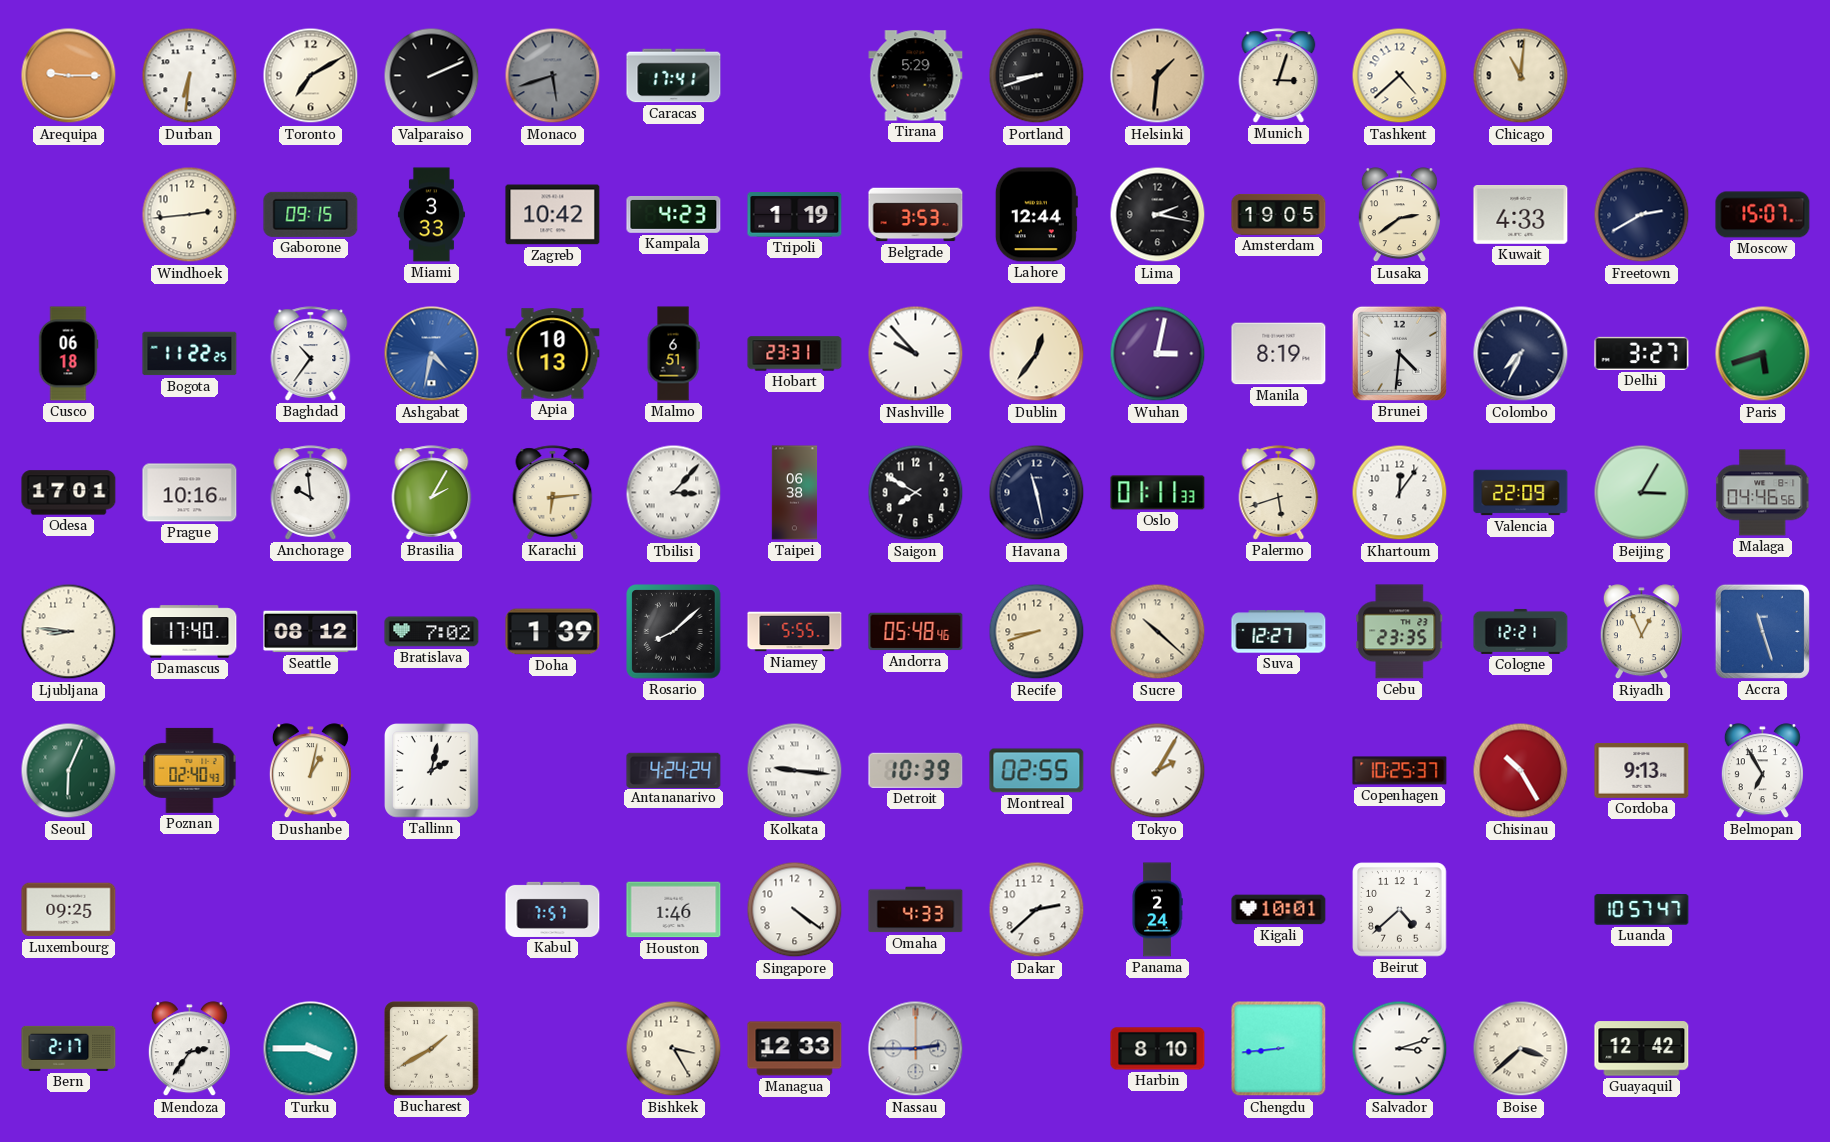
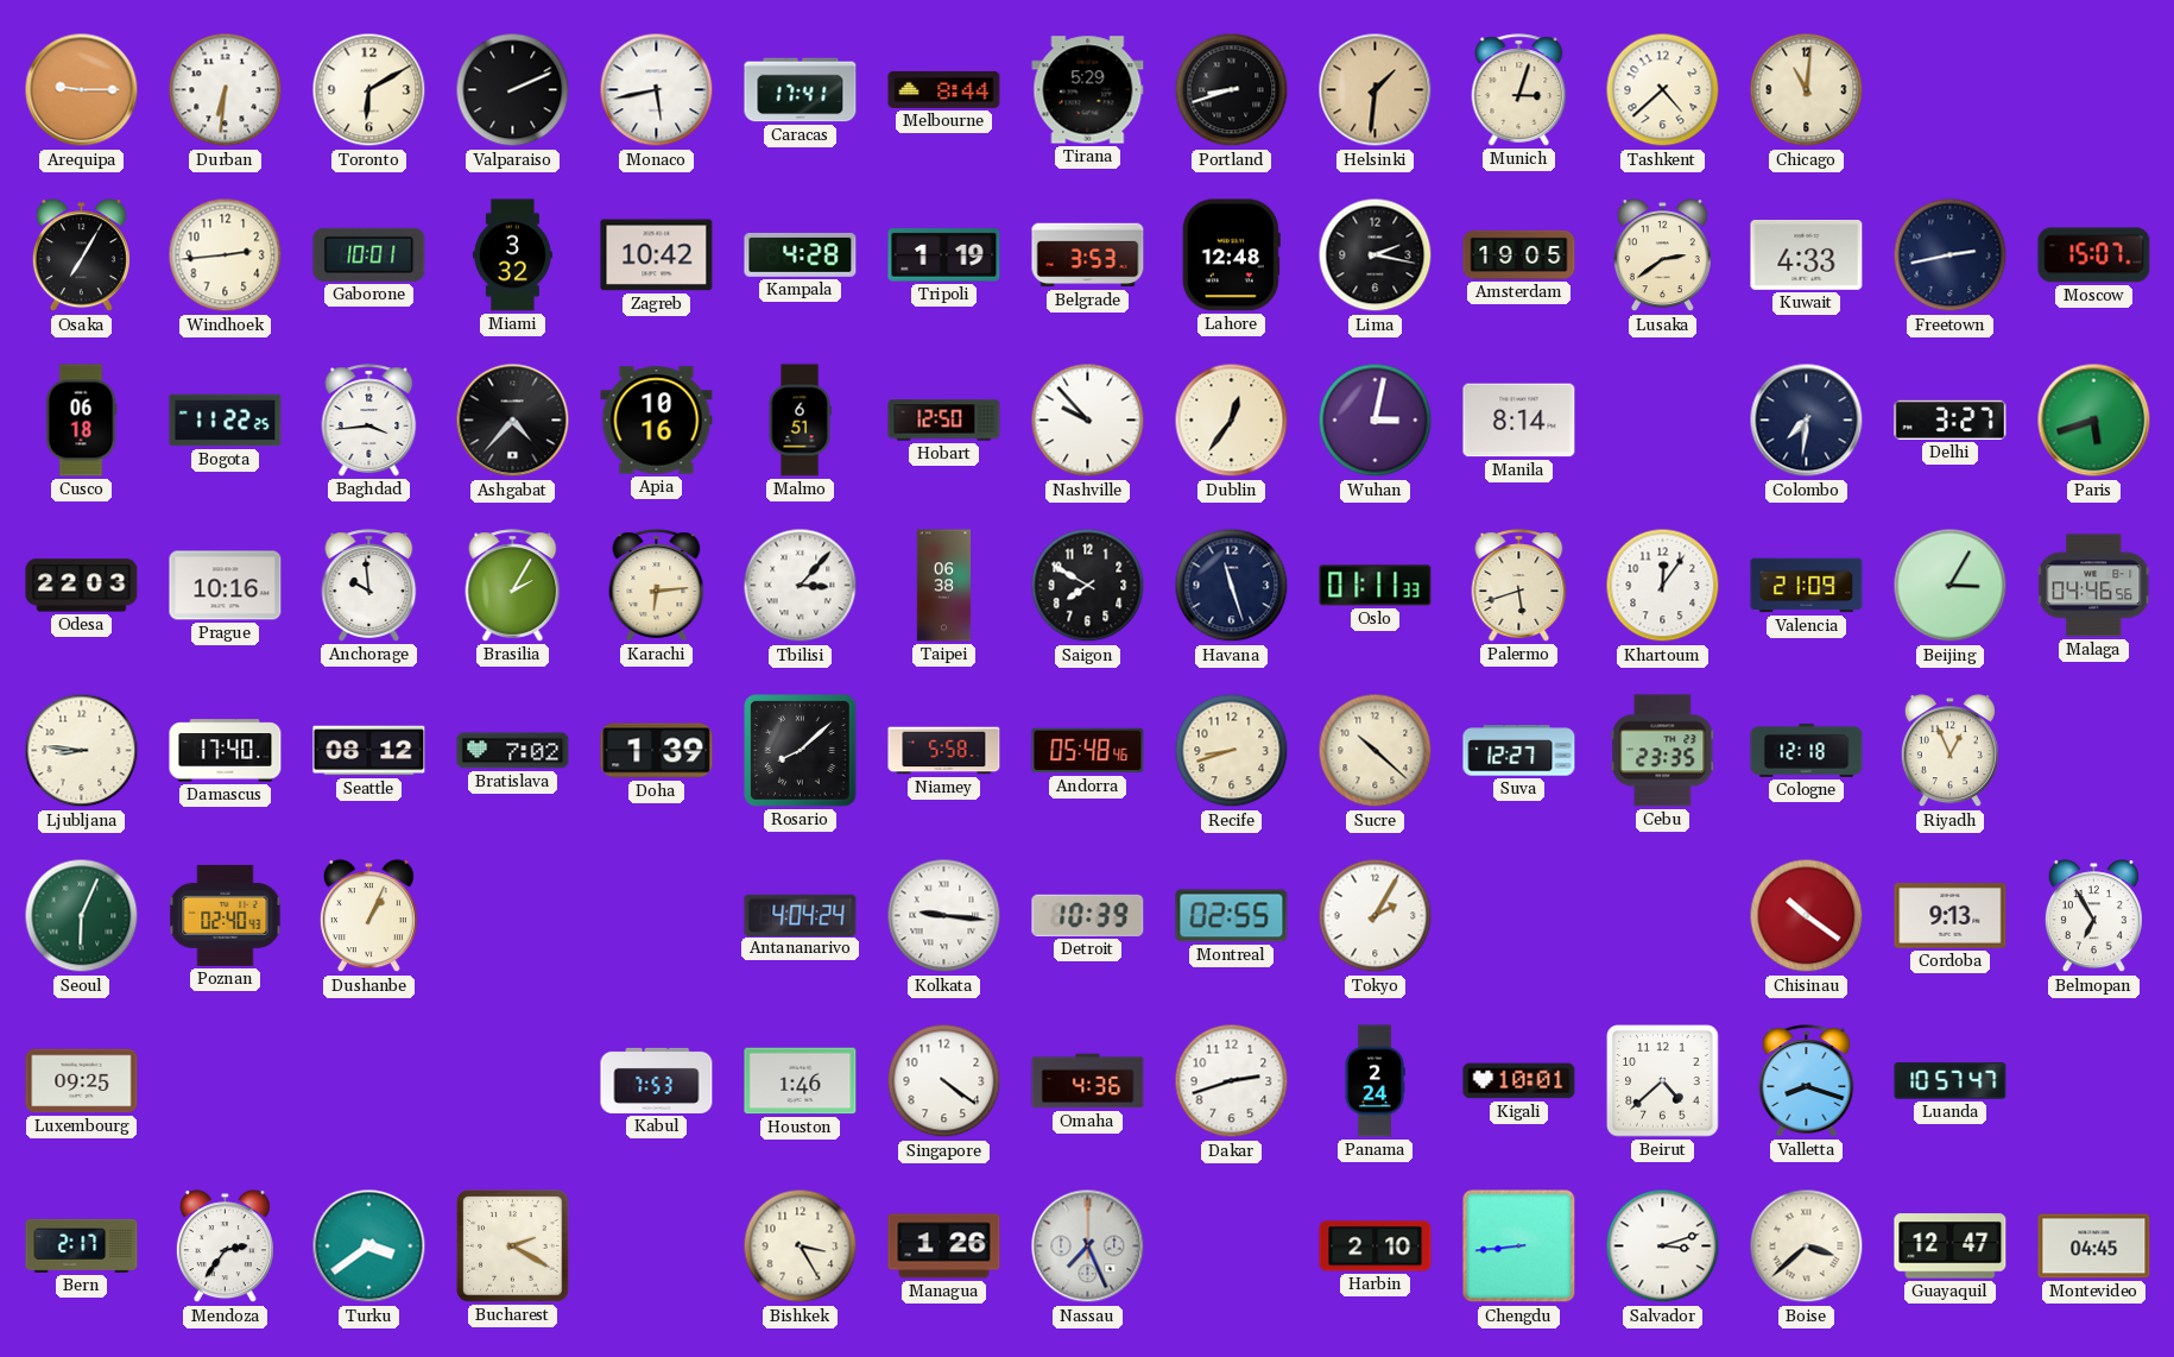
Toronto: 7:10 -> 6:10 (369, 90)
Monaco: 5:42 -> 5:43 (657, 90)
Monaco dial: grey -> white (657, 90)
Melbourne: none -> 8:44 (944, 89)
Osaka: none -> 7:05 (81, 255)
Gaborone: 09:15 -> 10:01 (369, 254)
Miami: 3:33 -> 3:32 (512, 255)
Kampala: 4:23 -> 4:28 (801, 254)
Lahore: 12:44 -> 12:48 (1231, 255)
Freetown: 2:40 -> 2:43 (1951, 255)
Baghdad: 10:36 -> 3:44 (369, 421)
Ashgabat: 4:32 -> 4:37 (513, 421)
Ashgabat dial: blue -> black (513, 421)
Apia: 10:13 -> 10:16 (657, 421)
Hobart: 23:31 -> 12:50 (944, 421)
Manila: 8:19 -> 8:14 (1519, 421)
Brunei: 4:31 -> none (1399, 353)
Colombo: 7:34 -> 7:31 (1807, 421)
Odesa: 17:01 -> 22:03 (82, 586)
Havana: 11:28 -> 11:27 (1232, 586)
Valencia: 22:09 -> 21:09 (1807, 586)
Niamey: 5:55 -> 5:58 (944, 751)
Cologne: 12:21 -> 12:18 (1807, 750)
Accra: 11:27 -> none (1762, 631)
Dushanbe: 1:02 -> 1:04 (368, 916)
Tallinn: 2:02 -> none (432, 771)
Antananarivo: 4:24 -> 4:04 (801, 915)
Copenhagen: 10:25 -> none (1400, 771)
Chisinau: 10:25 -> 10:21 (1807, 916)
Kabul: 7:57 -> 7:53 (657, 1080)
Omaha: 4:33 -> 4:36 (1088, 1081)
Dakar: 2:38 -> 2:42 (1232, 1081)
Valletta: none -> 8:18 (1807, 1081)
Turku: 3:45 -> 3:39 (369, 1246)
Bucharest: 1:40 -> 2:20 (513, 1246)
Managua: 12:33 -> 1:26 (944, 1246)
Nassau: 2:45 -> 7:26 (1088, 1246)
Harbin: 8:10 -> 2:10 (1376, 1246)
Guayaquil: 12:42 -> 12:47 (1951, 1246)
Montevideo: none -> 04:45 (2094, 1246)
